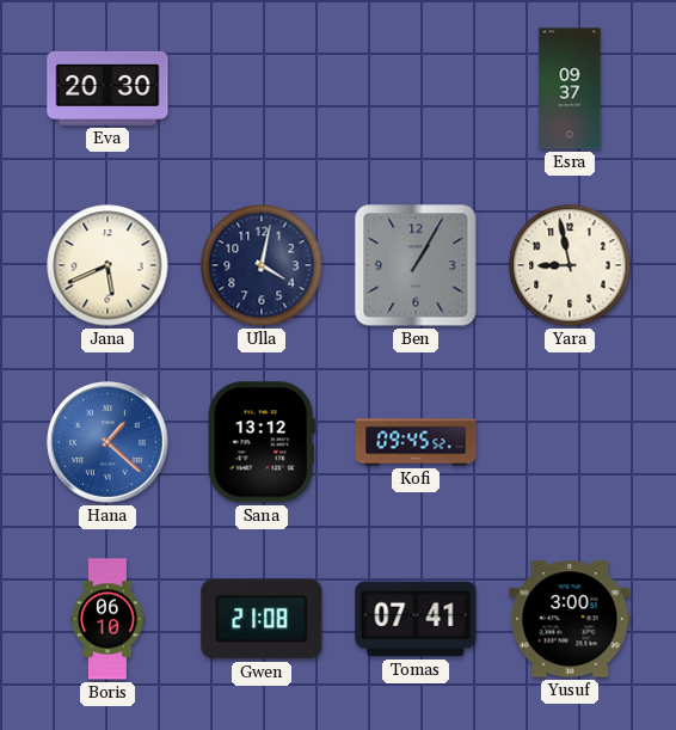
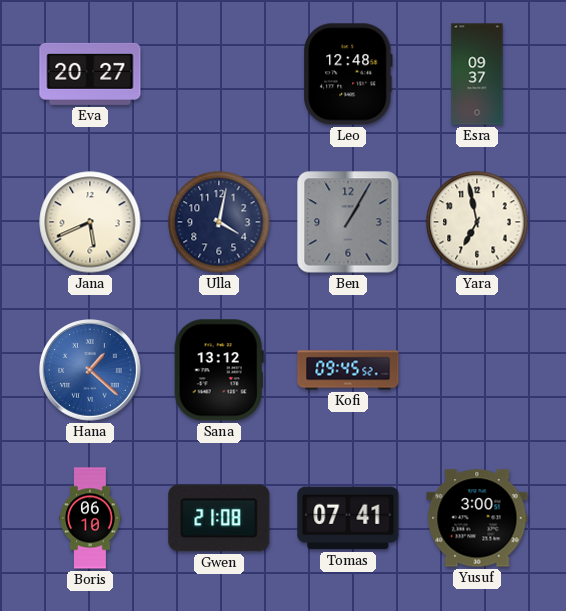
Eva: 20:30 -> 20:27 (90, 74)
Leo: none -> 12:48 (348, 74)
Yara: 8:58 -> 6:58 (477, 222)
